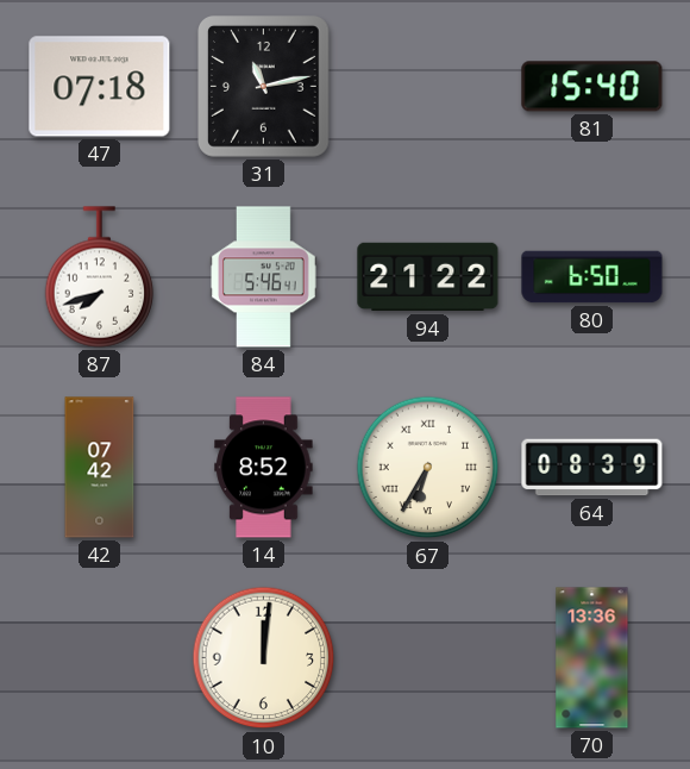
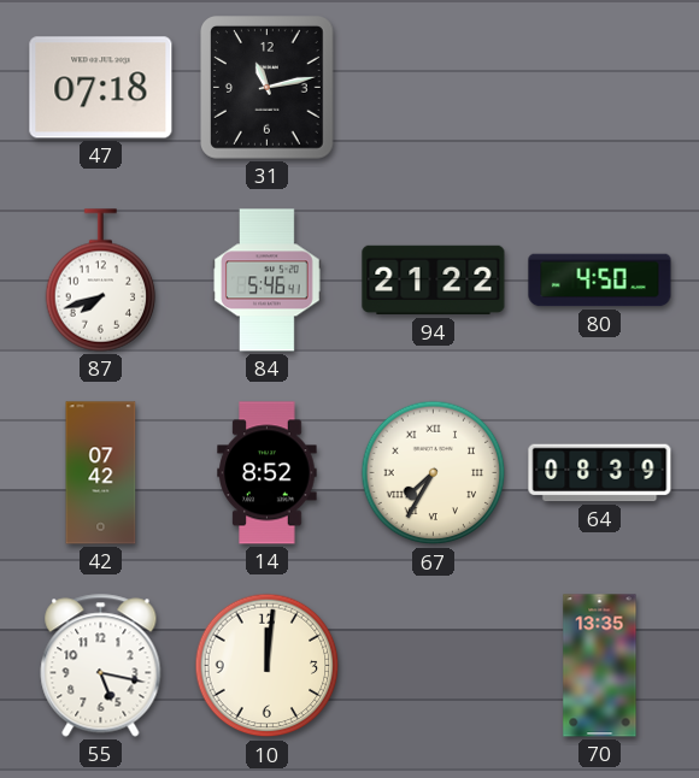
81: 15:40 -> none (592, 87)
80: 6:50 -> 4:50 (600, 281)
67: 6:35 -> 7:35 (434, 473)
55: none -> 5:17 (101, 666)
70: 13:36 -> 13:35 (600, 666)
